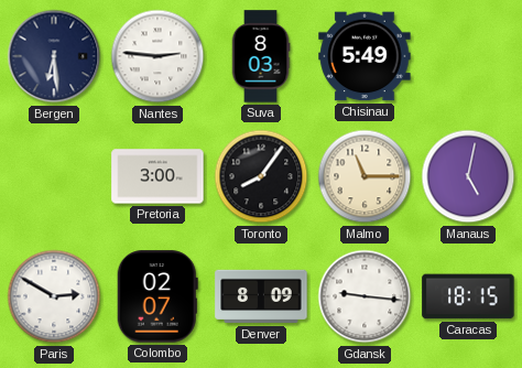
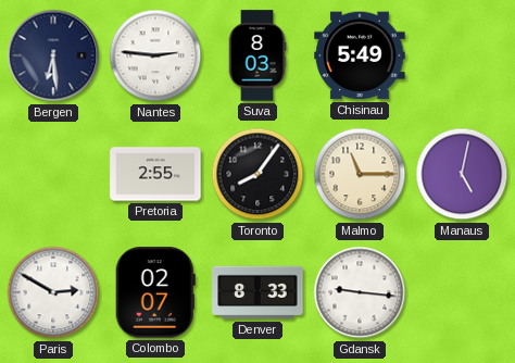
Pretoria: 3:00 -> 2:55 (155, 174)
Denver: 8:09 -> 8:33 (257, 292)
Caracas: 18:15 -> none (468, 296)
